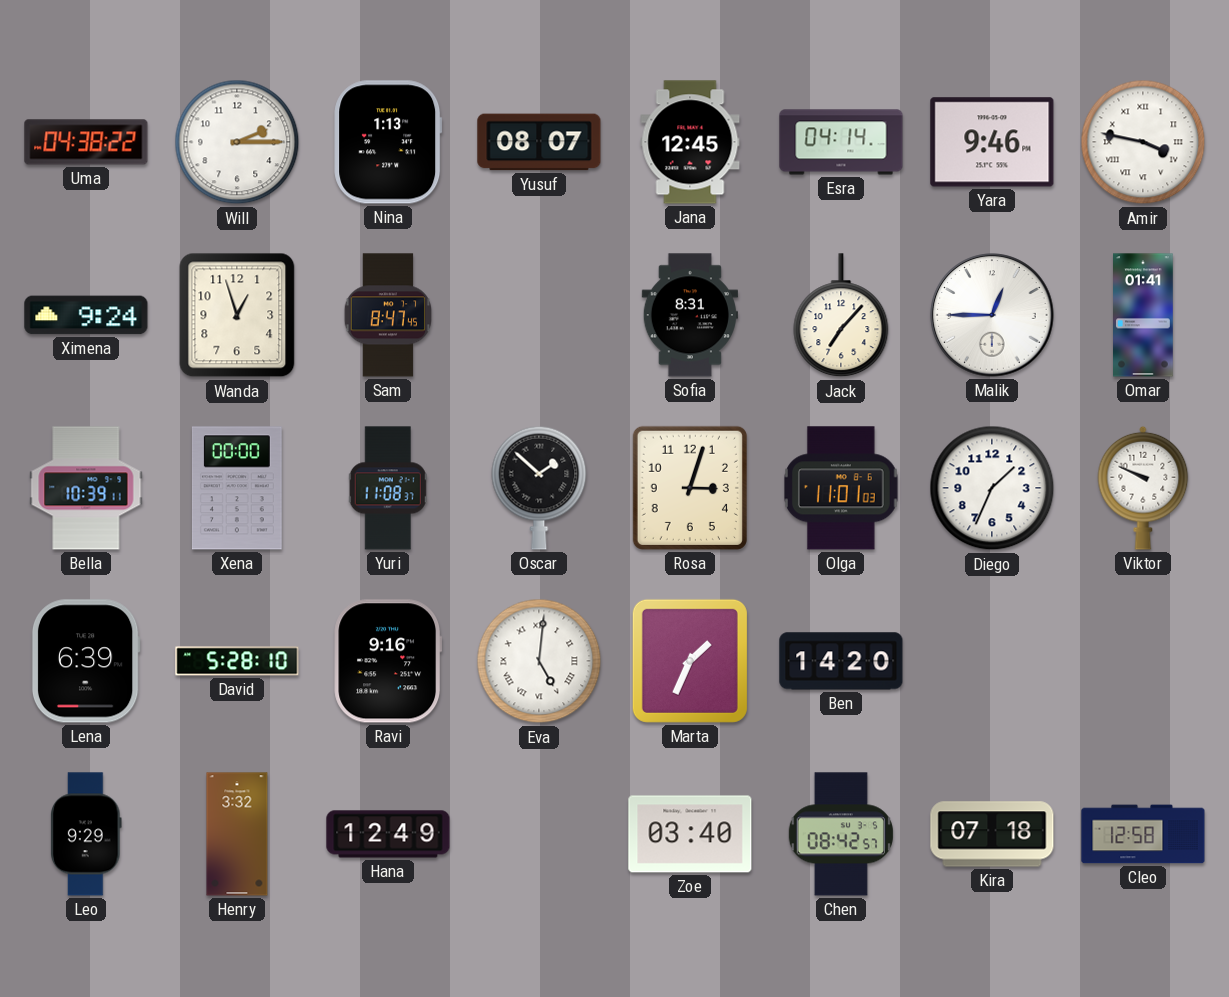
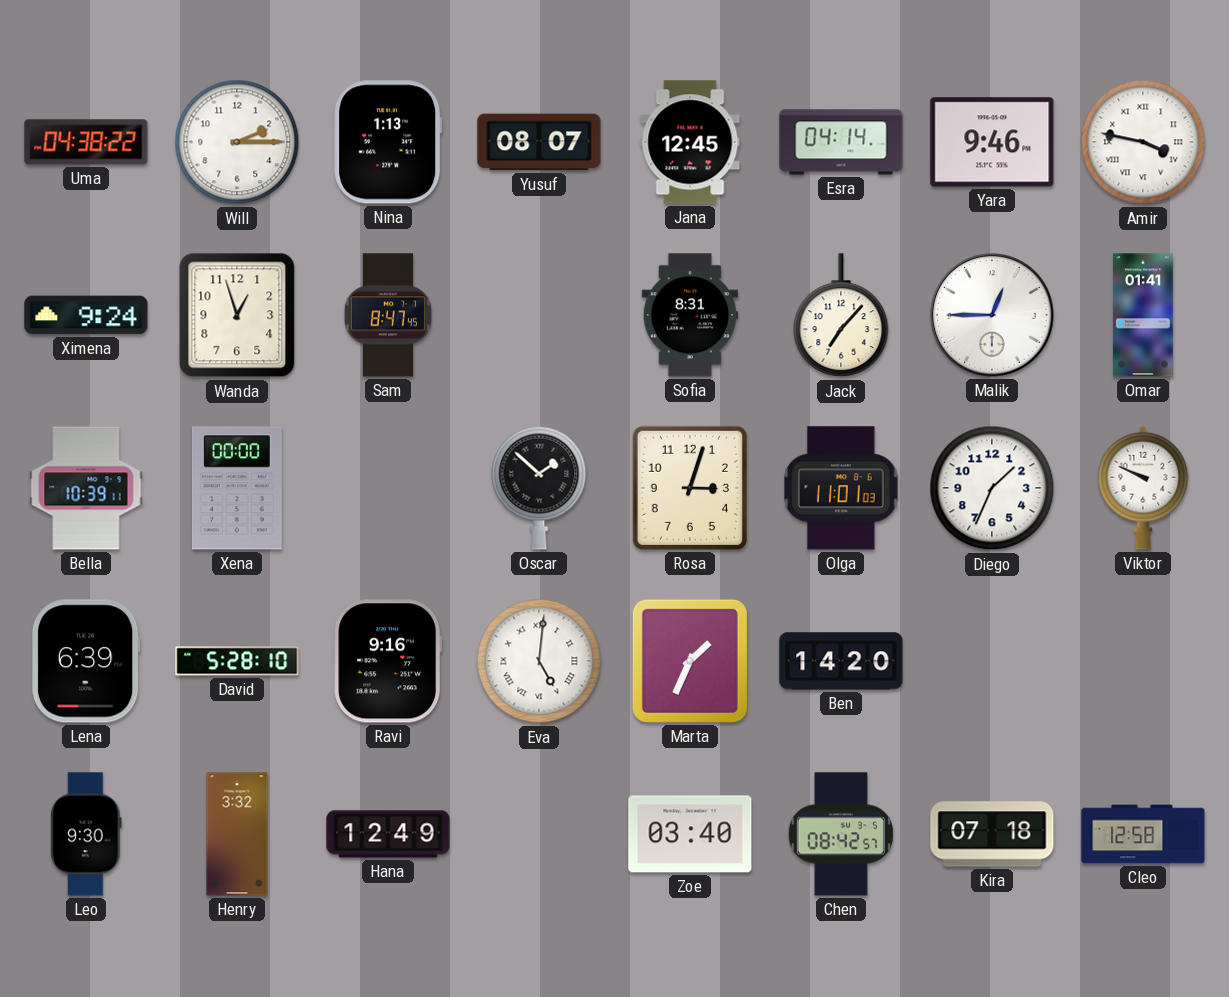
Yuri: 11:08 -> none (388, 488)
Leo: 9:29 -> 9:30 (87, 834)
